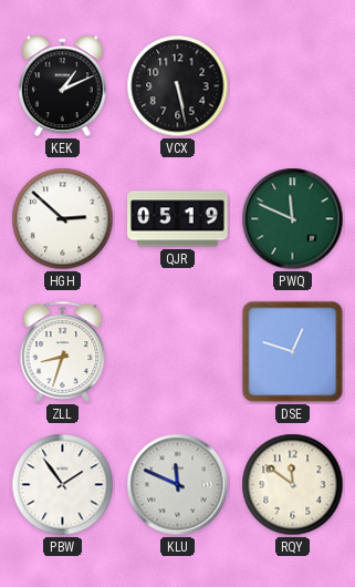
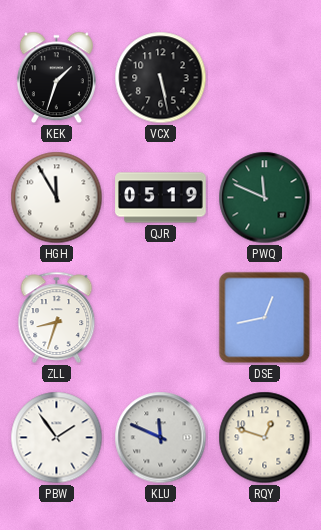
KEK: 1:11 -> 1:33 (56, 78)
HGH: 2:52 -> 11:55 (57, 198)
DSE: 12:48 -> 12:43 (265, 318)
RQY: 11:51 -> 12:48 (265, 438)
